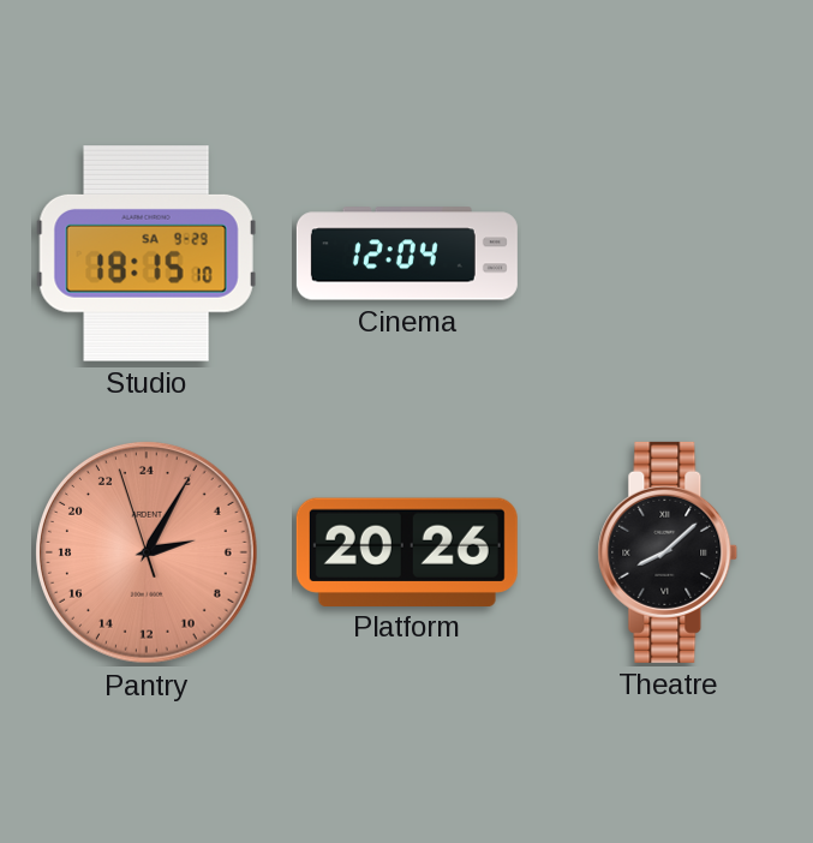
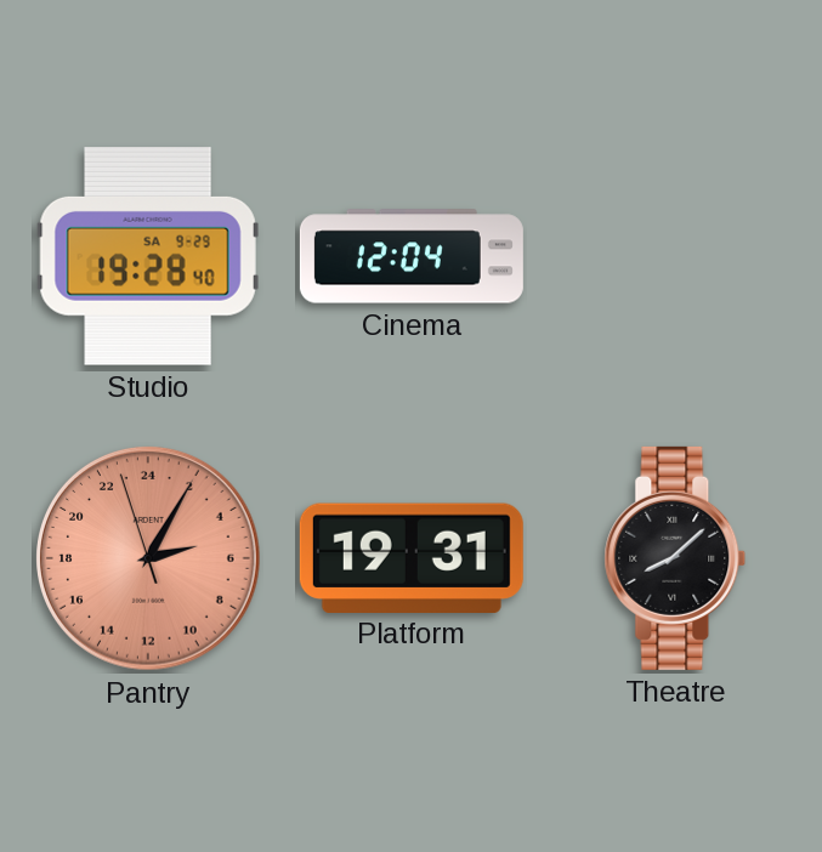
Studio: 18:15 -> 19:28 (148, 257)
Platform: 20:26 -> 19:31 (412, 557)
